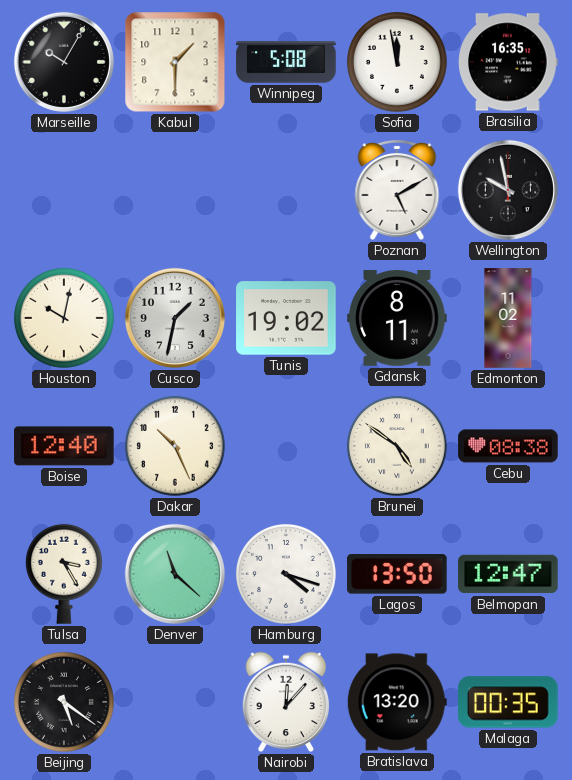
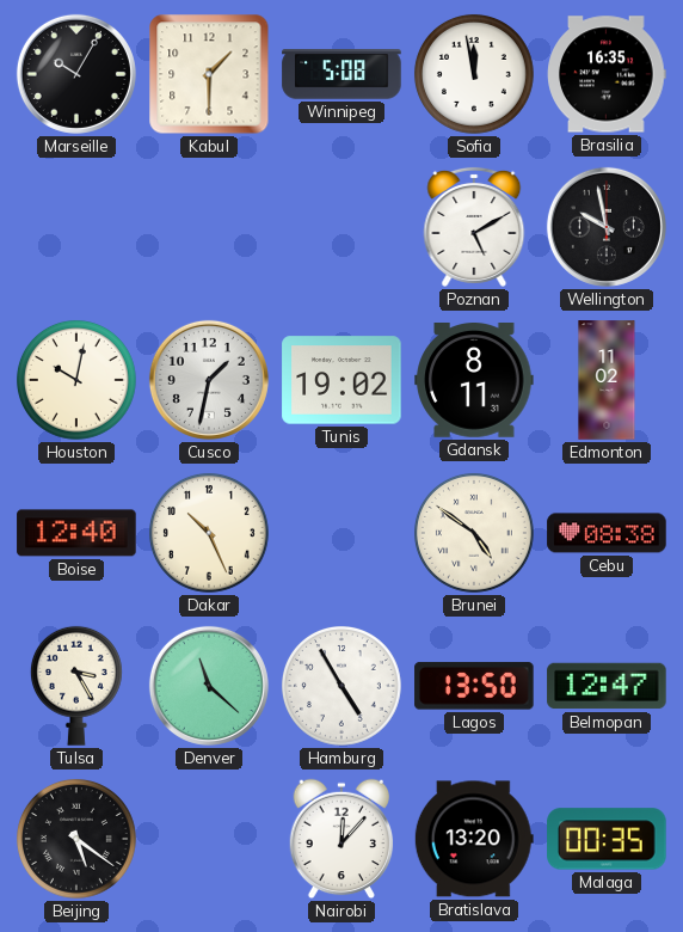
Hamburg: 4:18 -> 4:55 (341, 686)
